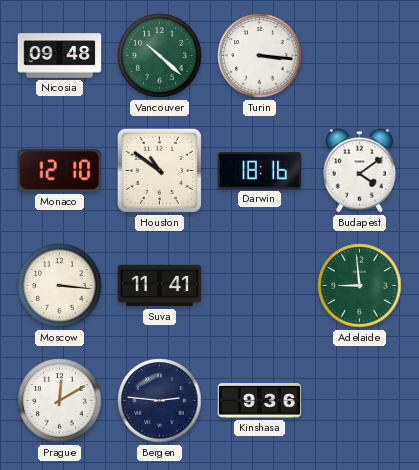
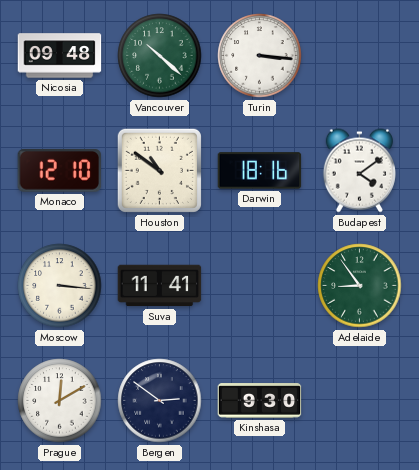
Adelaide: 8:59 -> 8:54 (360, 286)
Bergen: 2:46 -> 2:51 (160, 401)
Kinshasa: 9:36 -> 9:30 (260, 401)
